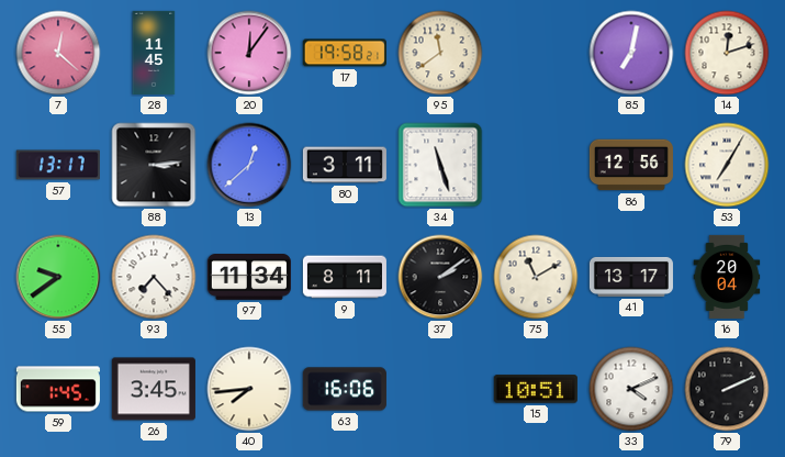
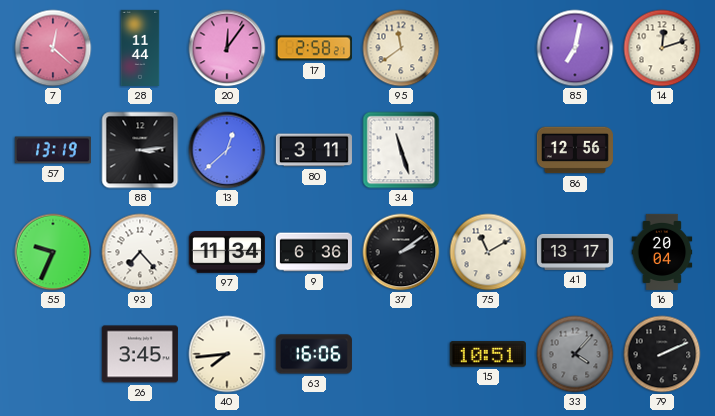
28: 11:45 -> 11:44 (140, 48)
17: 19:58 -> 2:58 (314, 48)
57: 13:17 -> 13:19 (53, 150)
53: 7:05 -> none (727, 165)
55: 9:39 -> 9:34 (53, 252)
9: 8:11 -> 6:36 (314, 252)
59: 1:45 -> none (58, 389)
33: 4:11 -> 4:07 (575, 354)
33 dial: white -> grey (575, 354)
